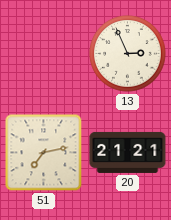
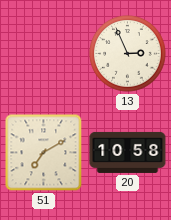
51: 7:13 -> 7:10 (44, 153)
20: 21:21 -> 10:58 (128, 152)
